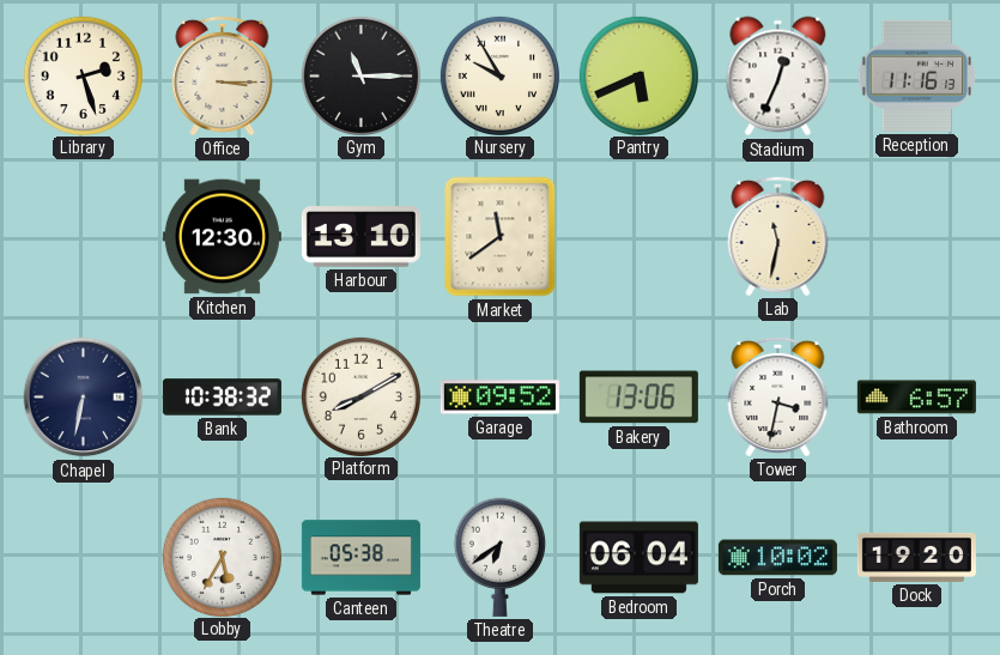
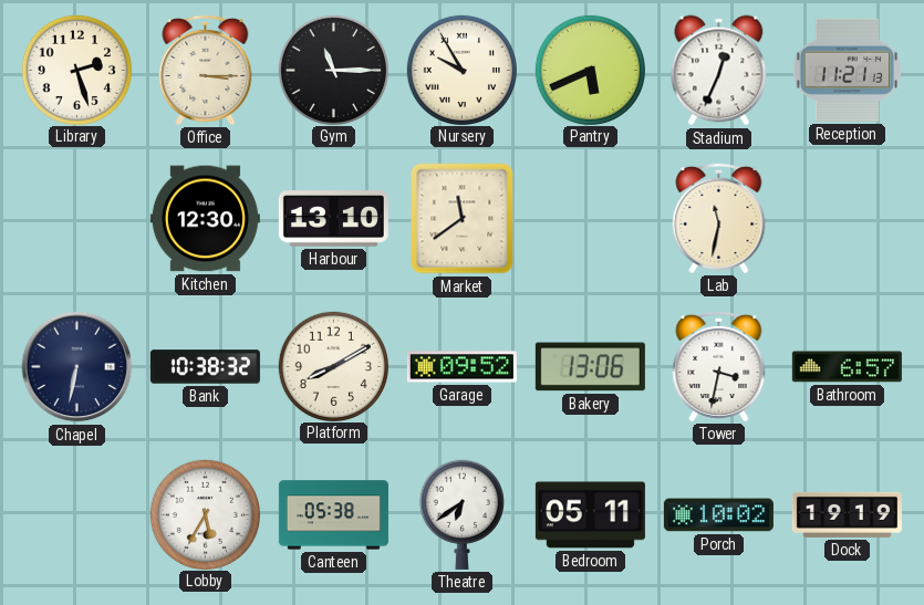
Reception: 11:16 -> 11:21 (848, 70)
Bedroom: 06:04 -> 05:11 (590, 515)
Dock: 19:20 -> 19:19 (847, 514)
